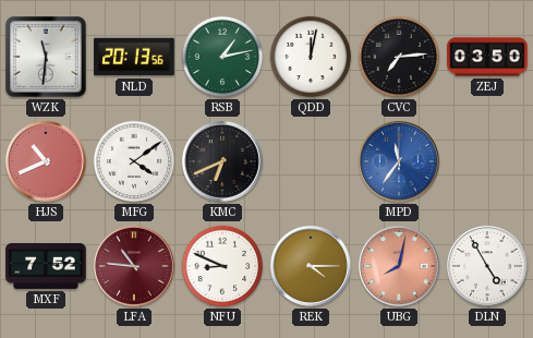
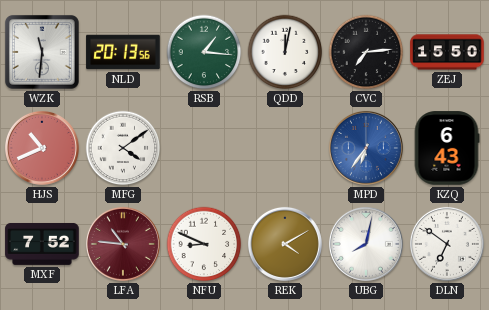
RSB: 1:13 -> 1:16 (204, 52)
ZEJ: 03:50 -> 15:50 (447, 52)
KMC: 6:41 -> none (222, 161)
MPD: 11:36 -> 6:36 (366, 148)
KZQ: none -> 6:43 (447, 148)
REK: 4:15 -> 4:10 (285, 244)
UBG dial: salmon -> white (366, 244)
DLN: 4:55 -> 6:51 (447, 244)
